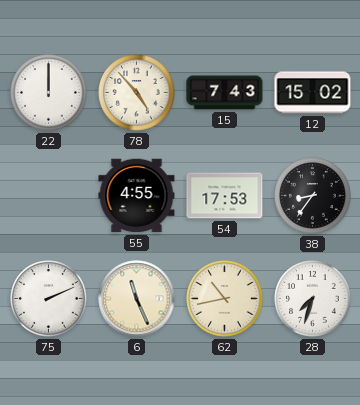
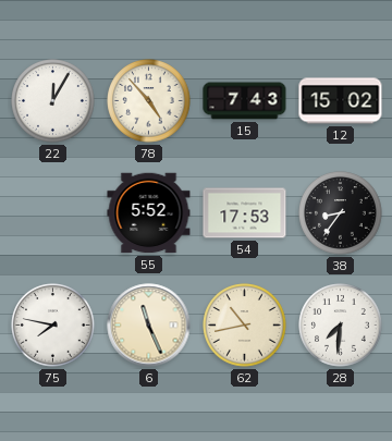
22: 12:00 -> 12:05 (53, 101)
55: 4:55 -> 5:52 (149, 213)
75: 2:11 -> 7:47 (53, 326)
28: 7:33 -> 7:31 (341, 326)
